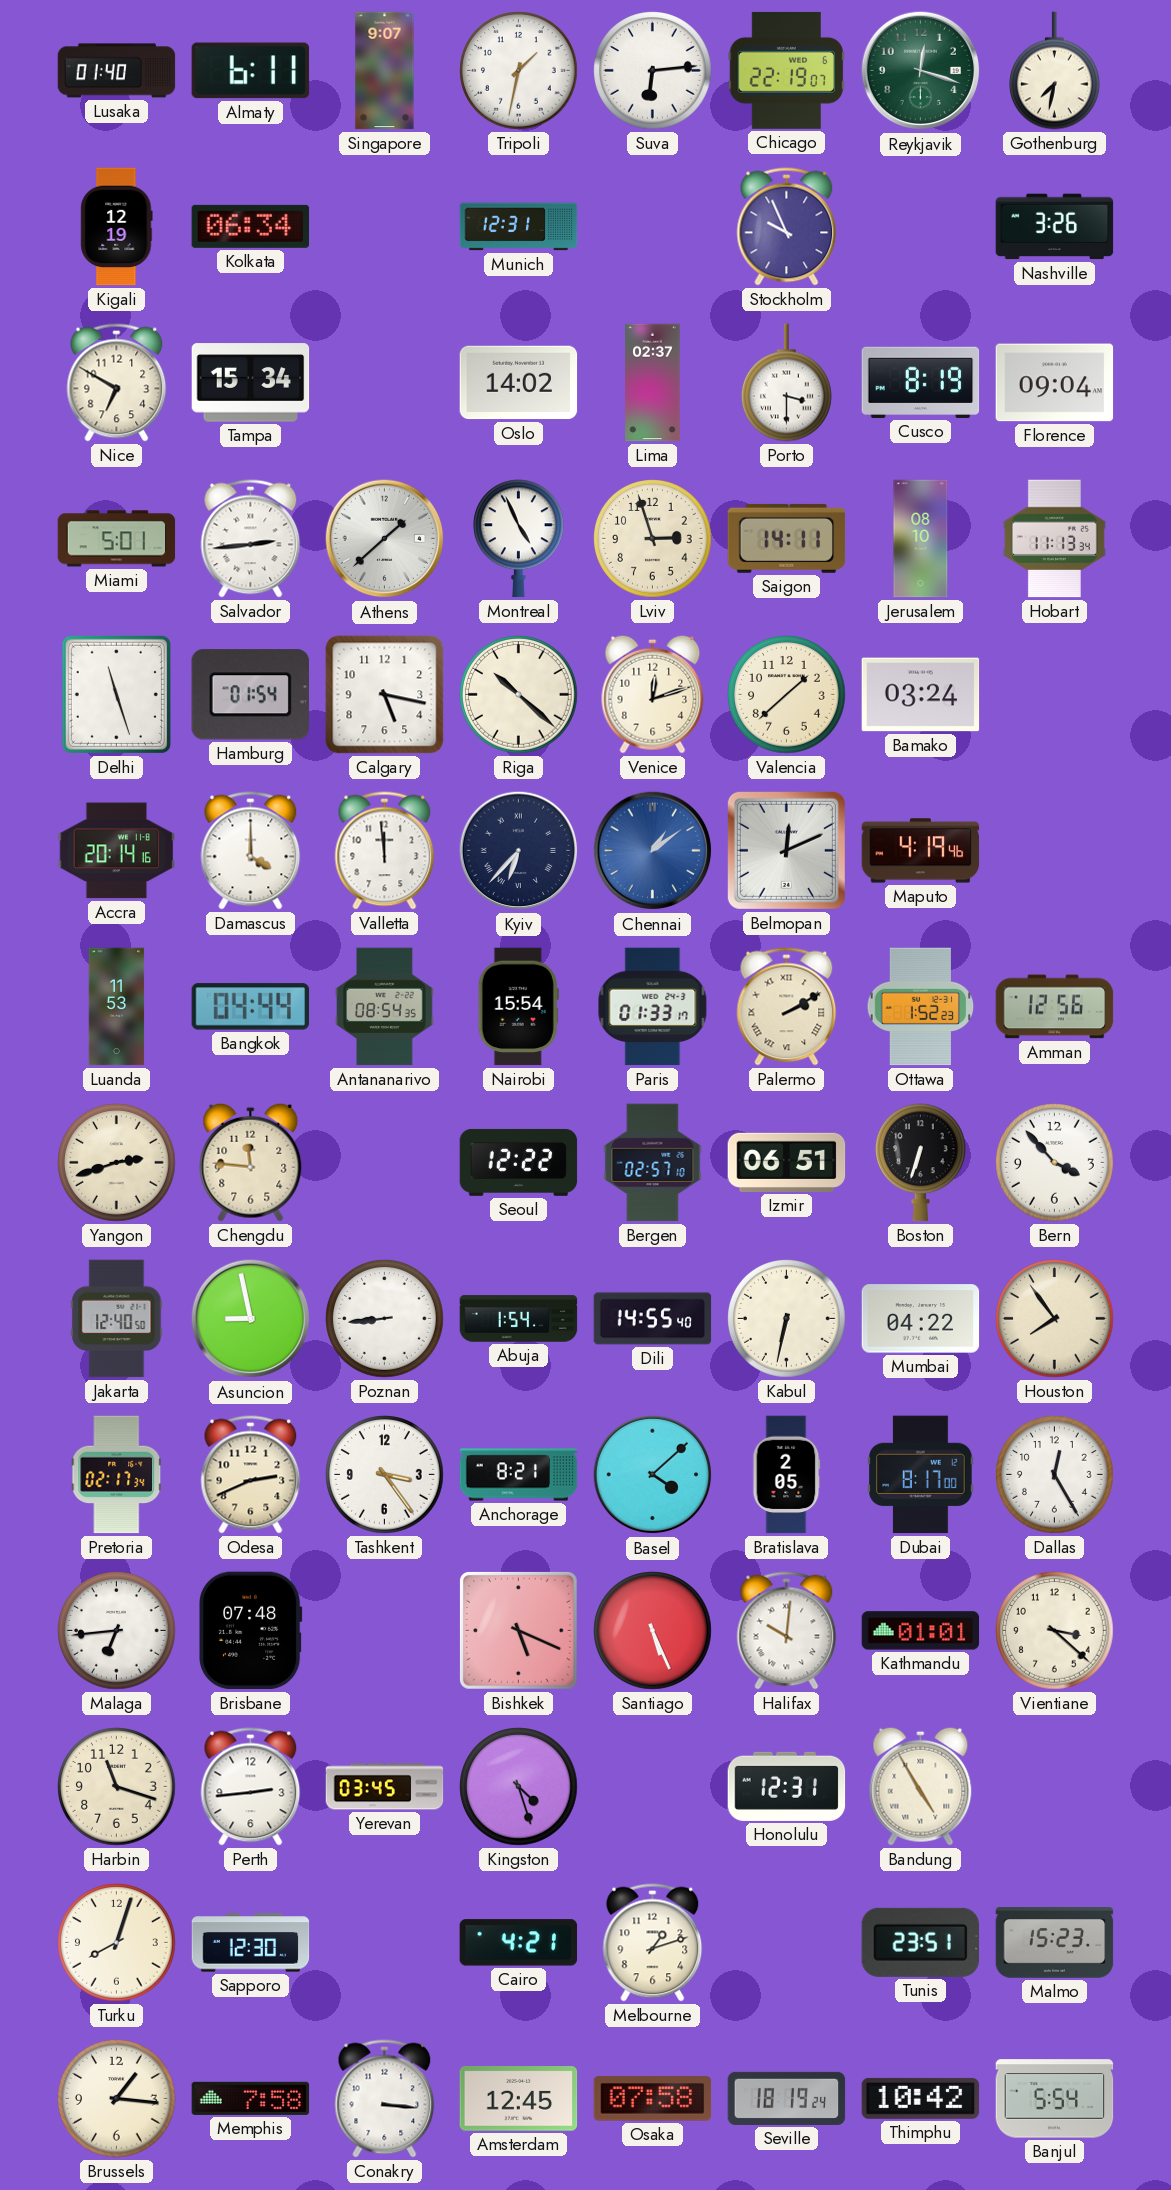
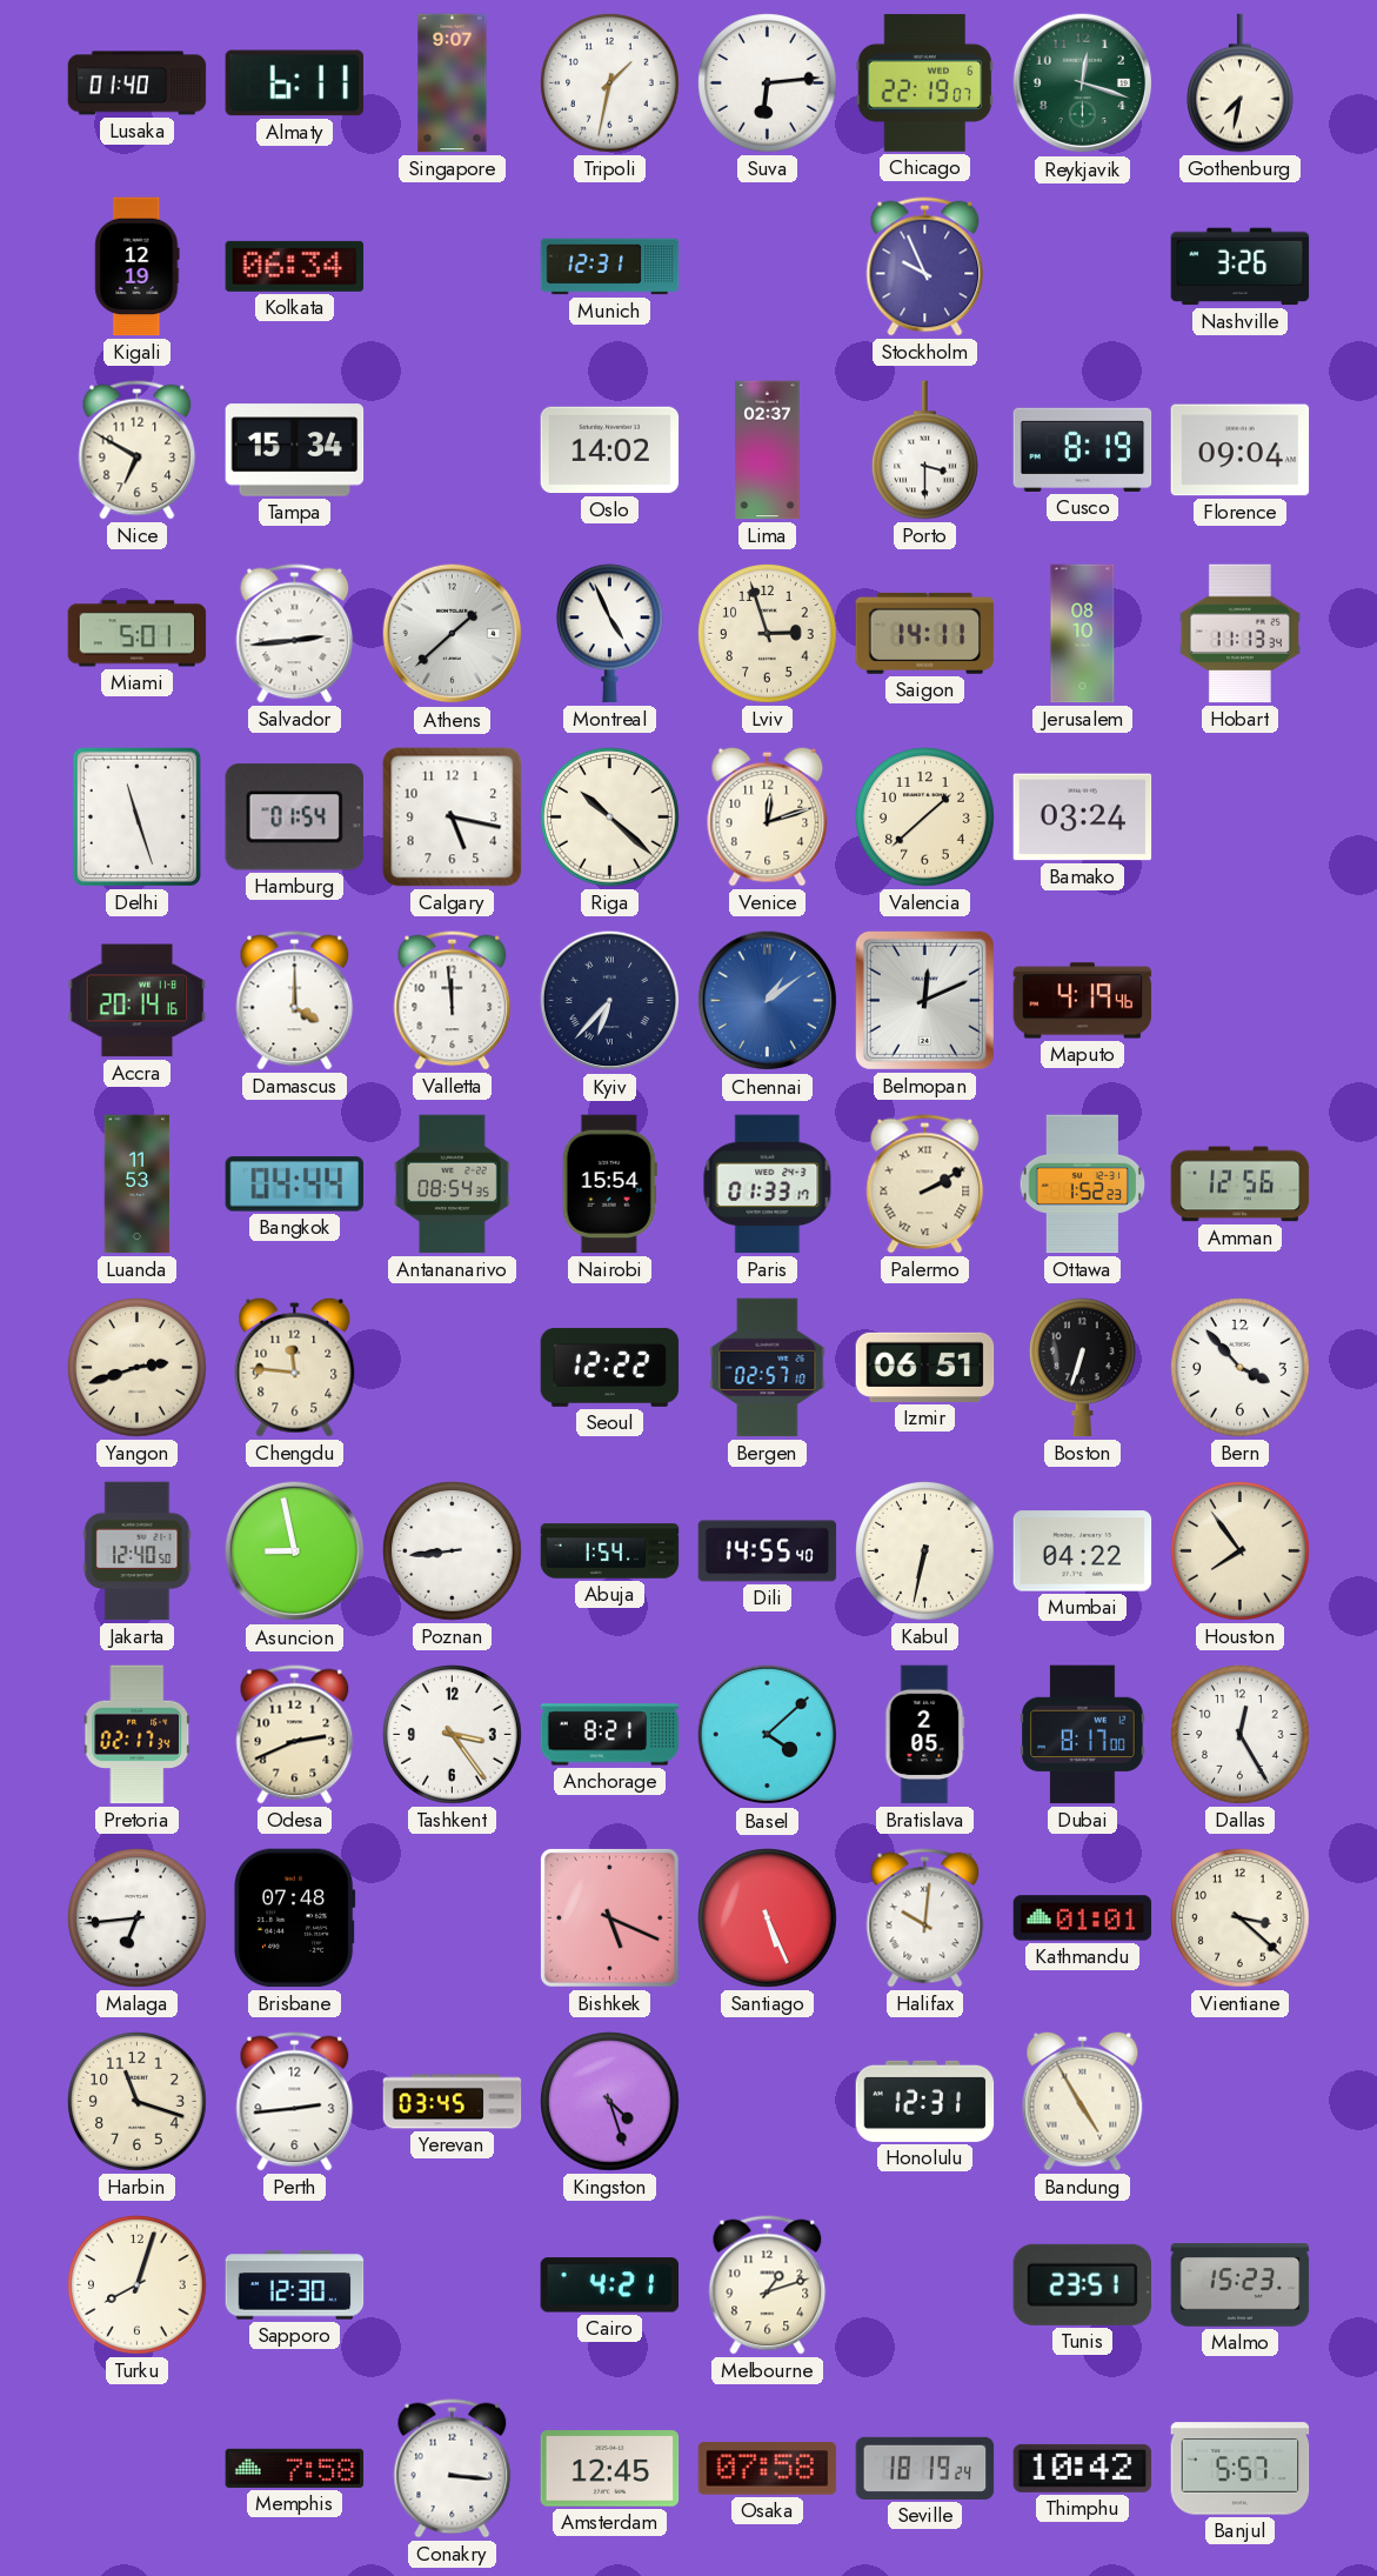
Brussels: 1:16 -> none (117, 2099)
Banjul: 5:54 -> 5:57 (1241, 2469)
